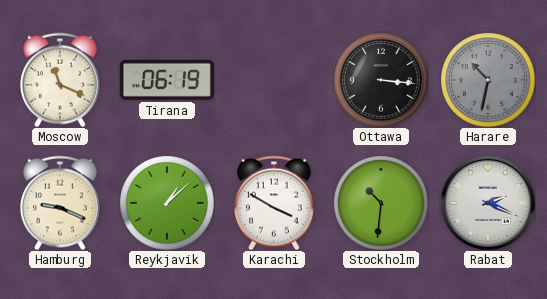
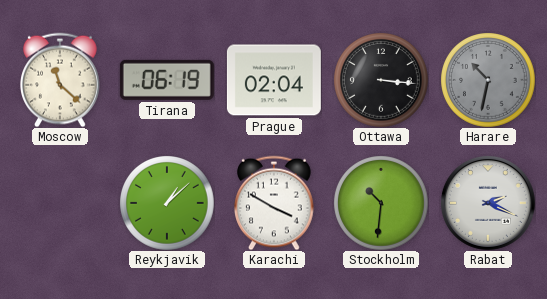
Moscow: 11:19 -> 11:22 (61, 80)
Prague: none -> 02:04 (274, 80)
Hamburg: 9:19 -> none (61, 203)
